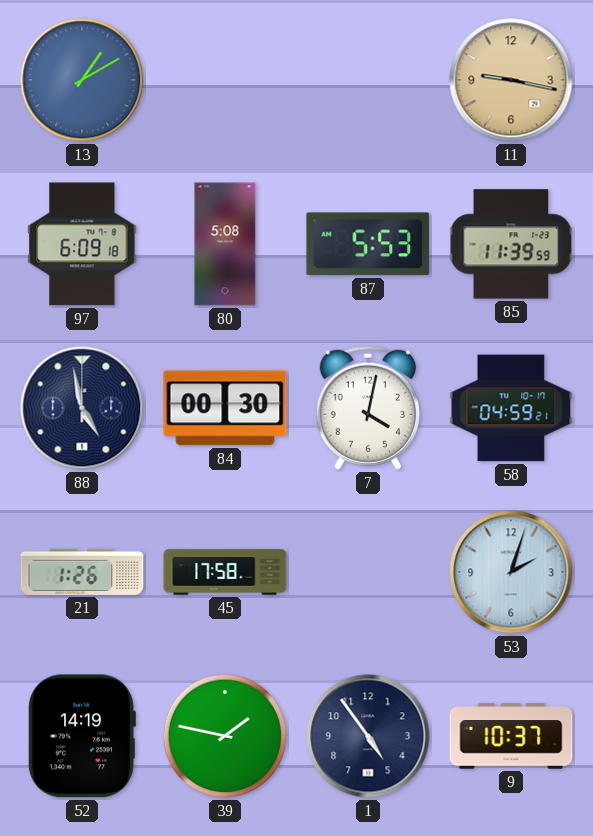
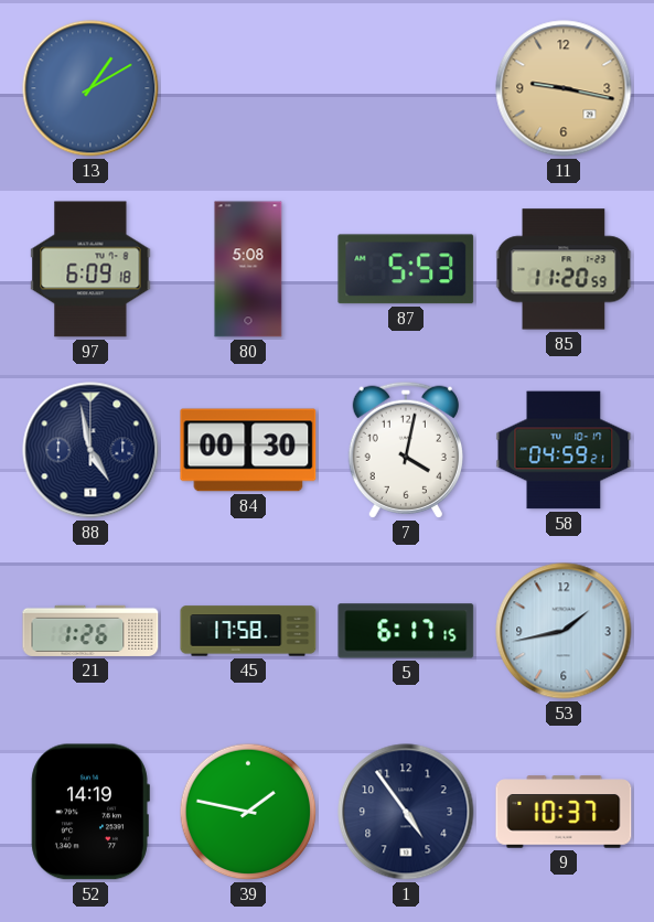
85: 11:39 -> 11:20 (564, 269)
5: none -> 6:17 (406, 631)
53: 2:03 -> 1:43 (564, 631)
